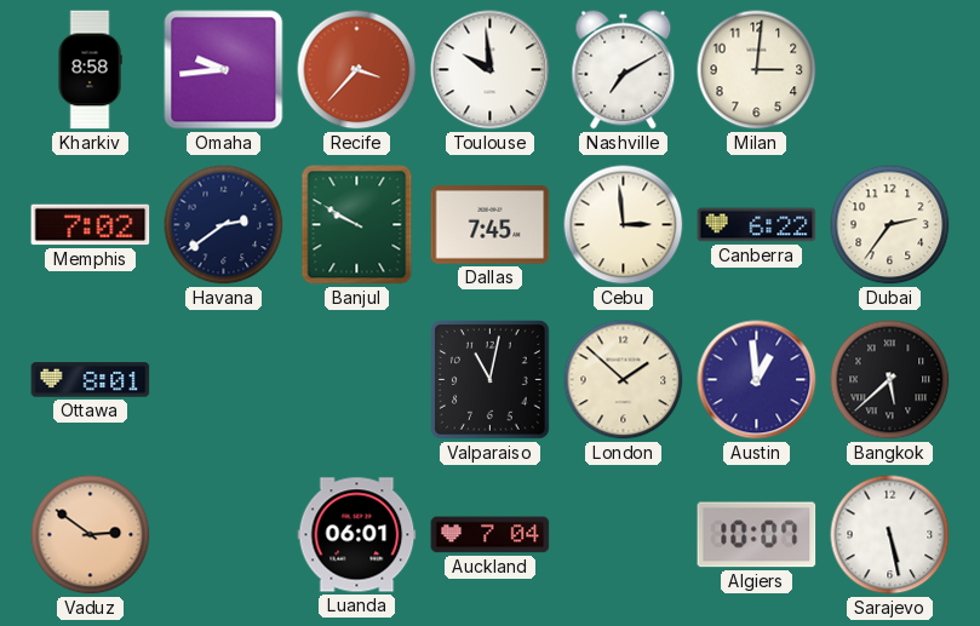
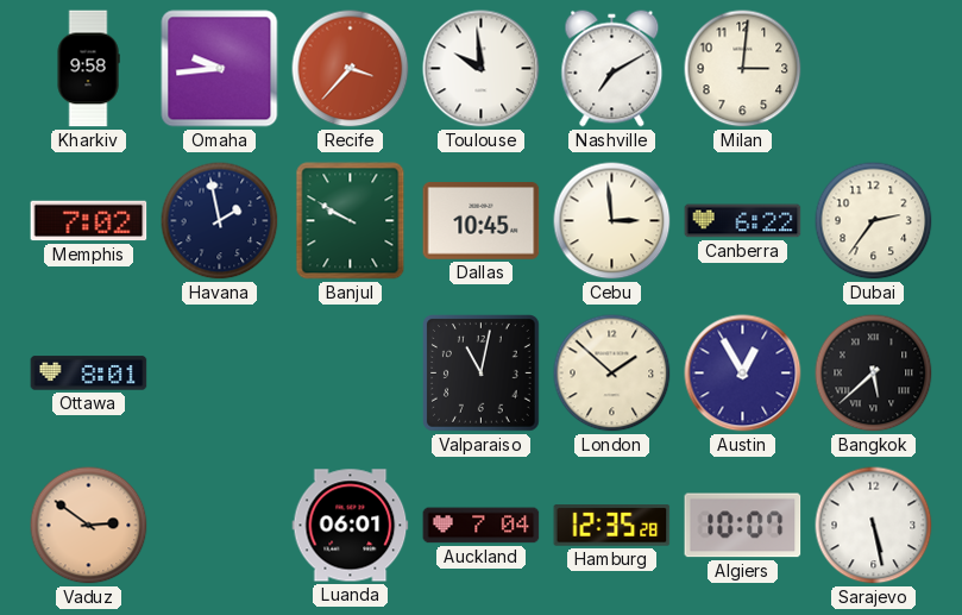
Kharkiv: 8:58 -> 9:58 (88, 69)
Havana: 2:39 -> 1:58 (220, 221)
Dallas: 7:45 -> 10:45 (482, 221)
Austin: 12:59 -> 12:55 (743, 374)
Hamburg: none -> 12:35 (612, 526)
